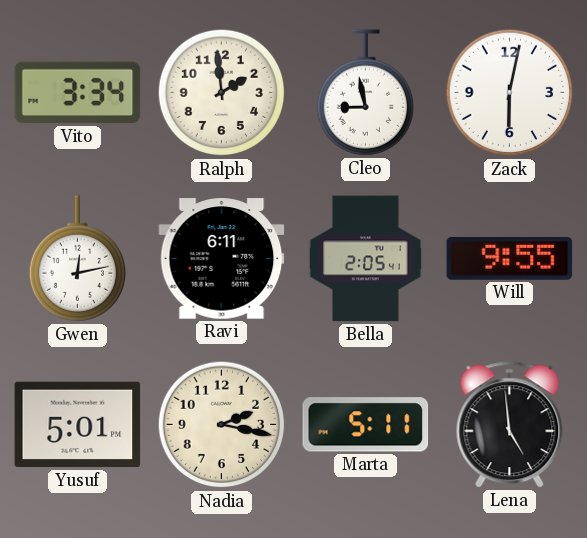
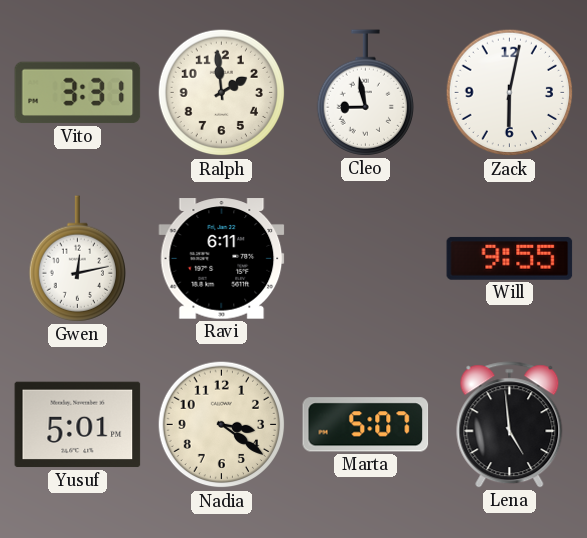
Vito: 3:34 -> 3:31 (78, 93)
Bella: 2:05 -> none (365, 259)
Nadia: 2:17 -> 3:21 (222, 425)
Marta: 5:11 -> 5:07 (366, 425)
